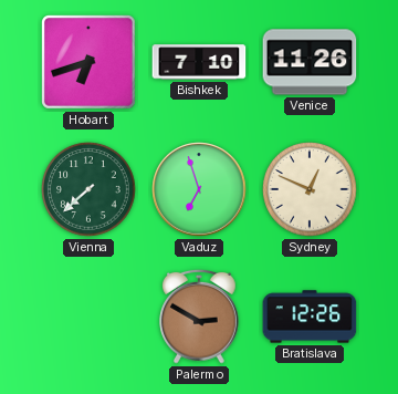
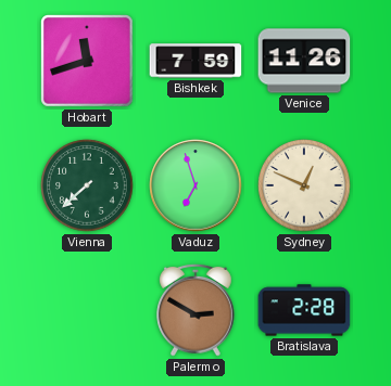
Hobart: 6:42 -> 11:42 (88, 62)
Bishkek: 7:10 -> 7:59 (195, 61)
Bratislava: 12:26 -> 2:28 (304, 310)
